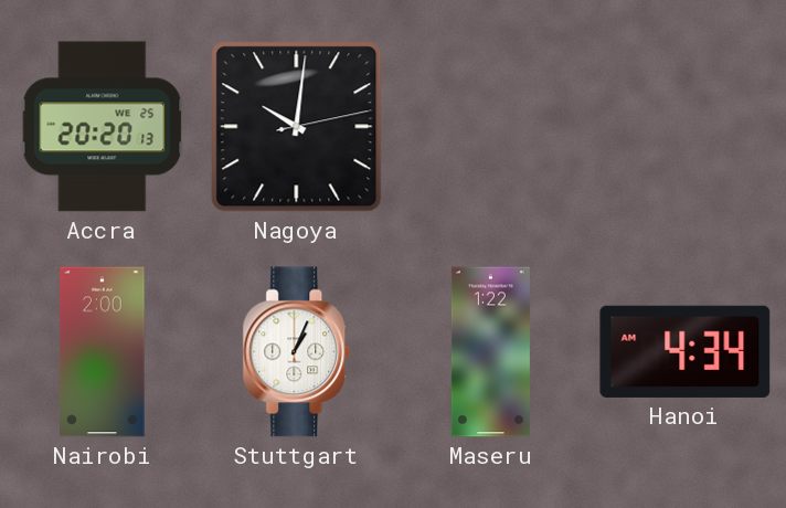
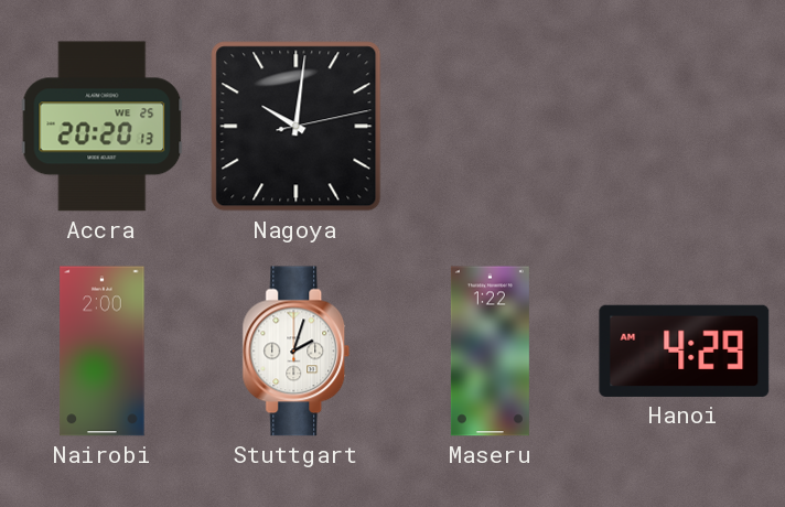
Stuttgart: 1:04 -> 2:03 (297, 352)
Hanoi: 4:34 -> 4:29 (685, 350)
